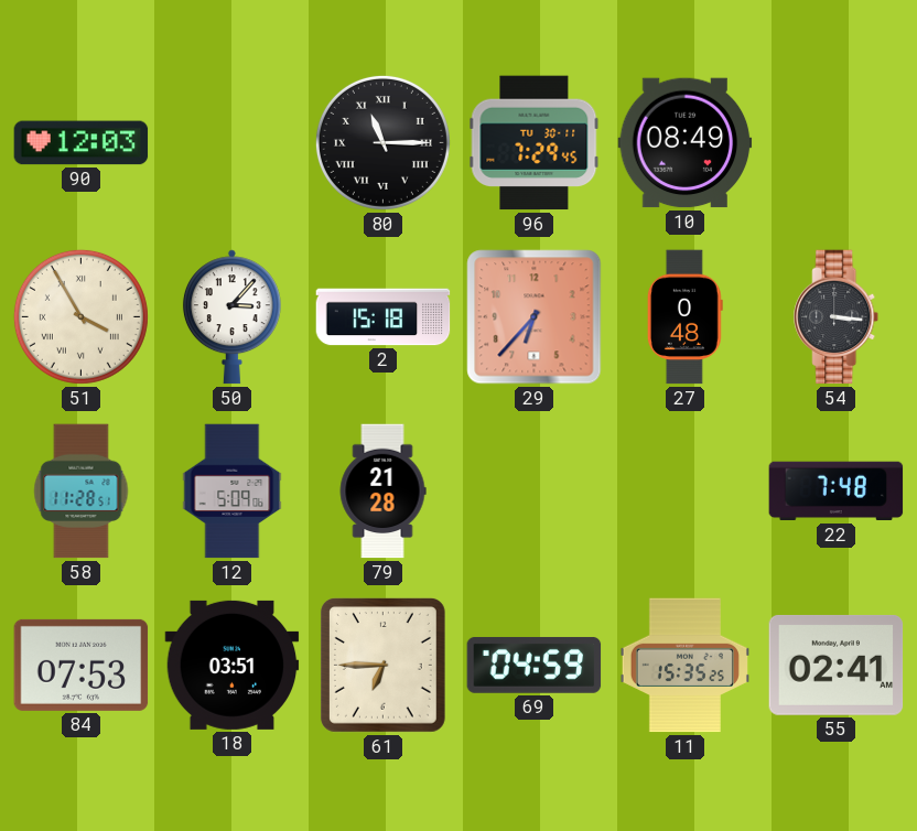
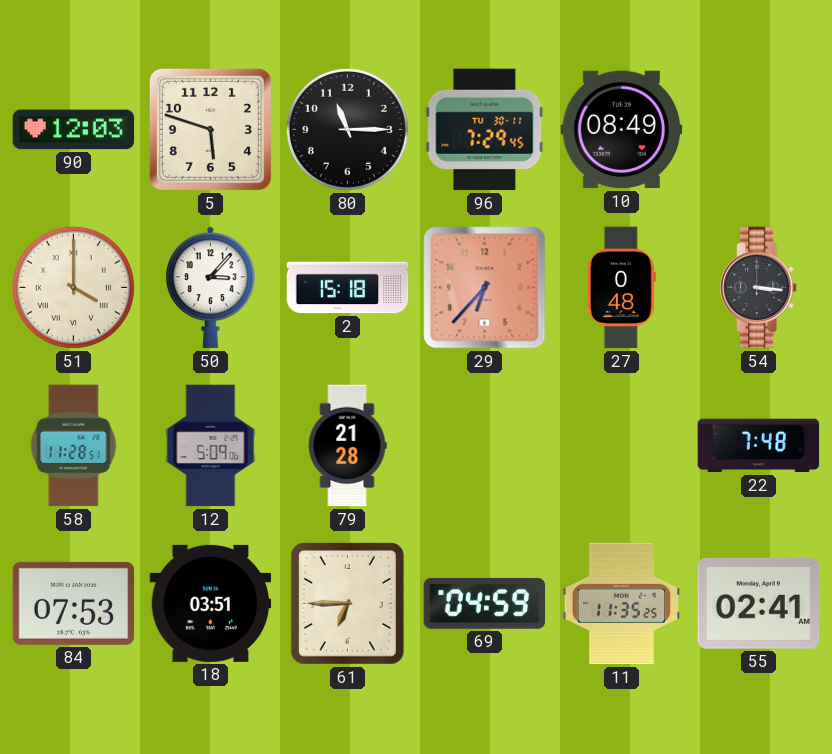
5: none -> 5:48 (210, 129)
80 numerals: Roman -> Arabic (347, 129)
51: 3:55 -> 4:00 (73, 287)
11: 15:35 -> 11:35 (621, 604)
